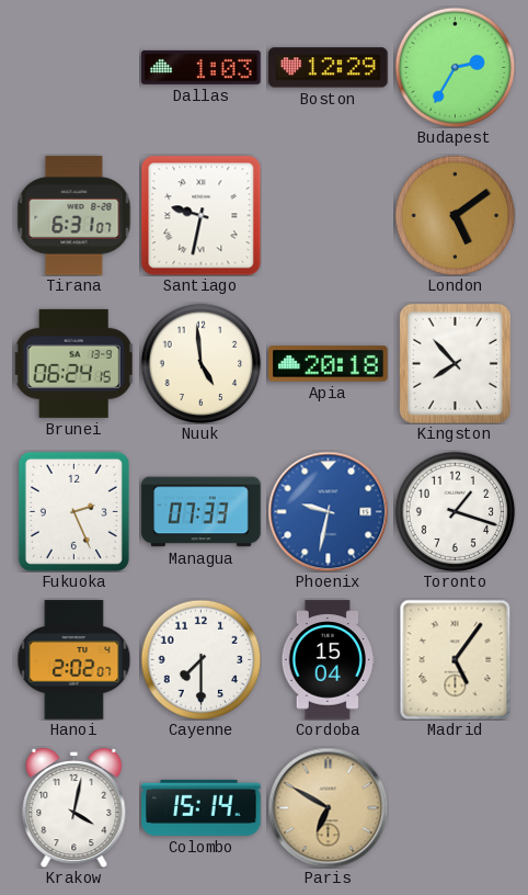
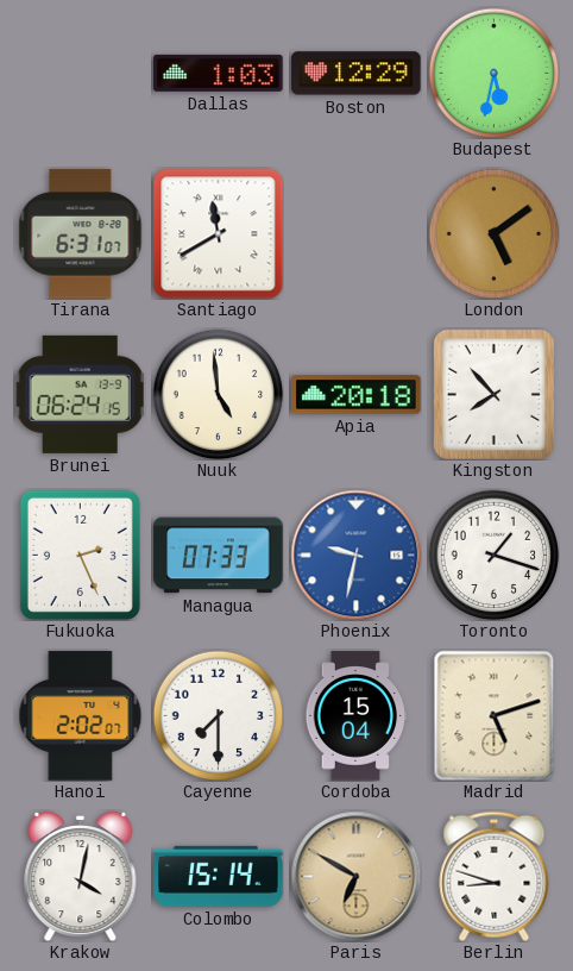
Budapest: 2:35 -> 5:32 (493, 73)
Santiago: 9:32 -> 11:40 (218, 233)
Madrid: 5:06 -> 5:12 (495, 715)
Berlin: none -> 8:48 (495, 876)
